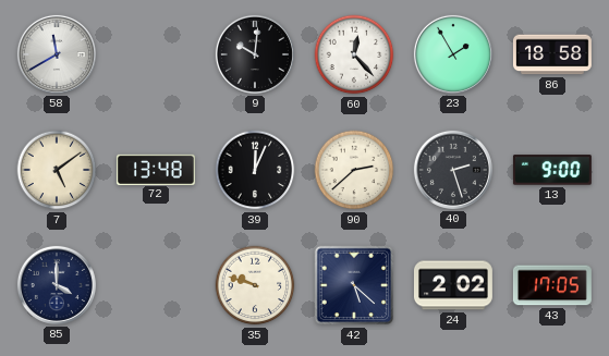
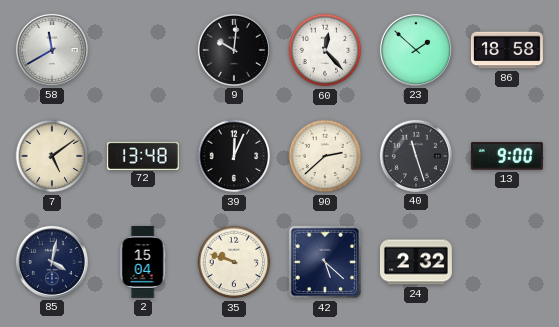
23: 1:55 -> 1:52 (416, 50)
40: 2:27 -> 11:27 (416, 156)
85: 4:00 -> 4:02 (52, 262)
2: none -> 15:04 (143, 262)
24: 2:02 -> 2:32 (416, 262)
43: 17:05 -> none (552, 285)
